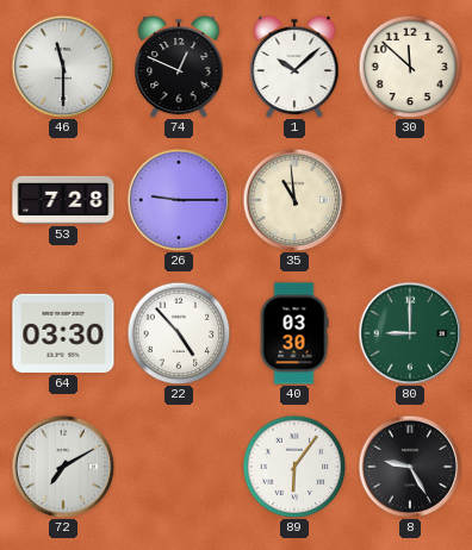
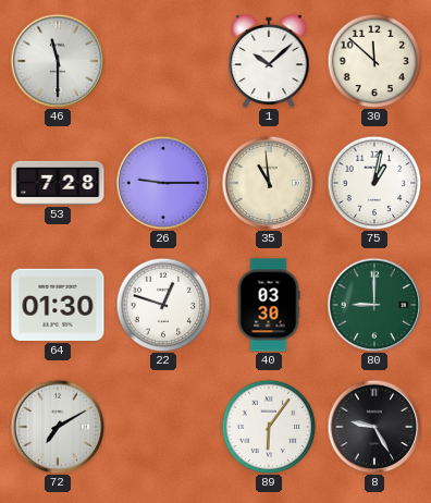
74: 12:49 -> none (179, 67)
75: none -> 1:02 (374, 183)
64: 03:30 -> 01:30 (58, 305)
22: 4:53 -> 12:48 (163, 305)
